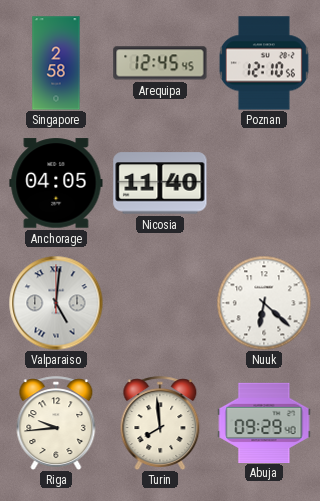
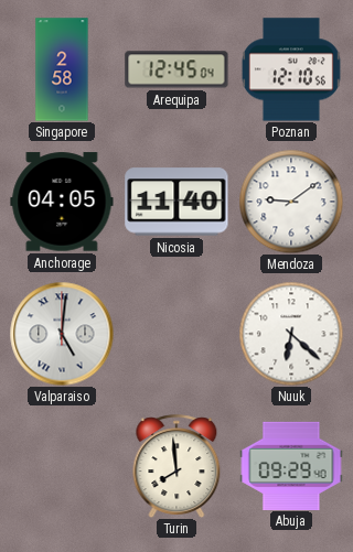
Arequipa: 12:45:45 -> 12:45:04 (176, 69)
Mendoza: none -> 9:09 (291, 202)
Riga: 9:44 -> none (56, 423)
